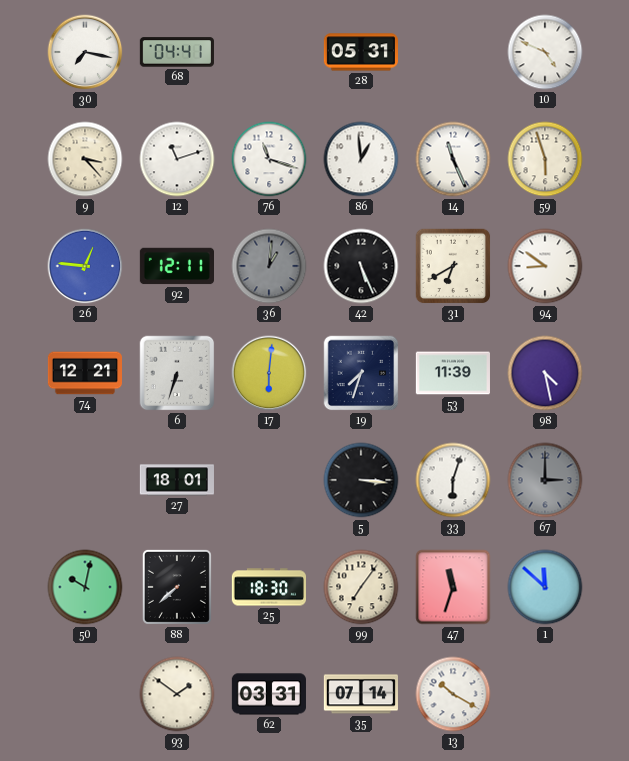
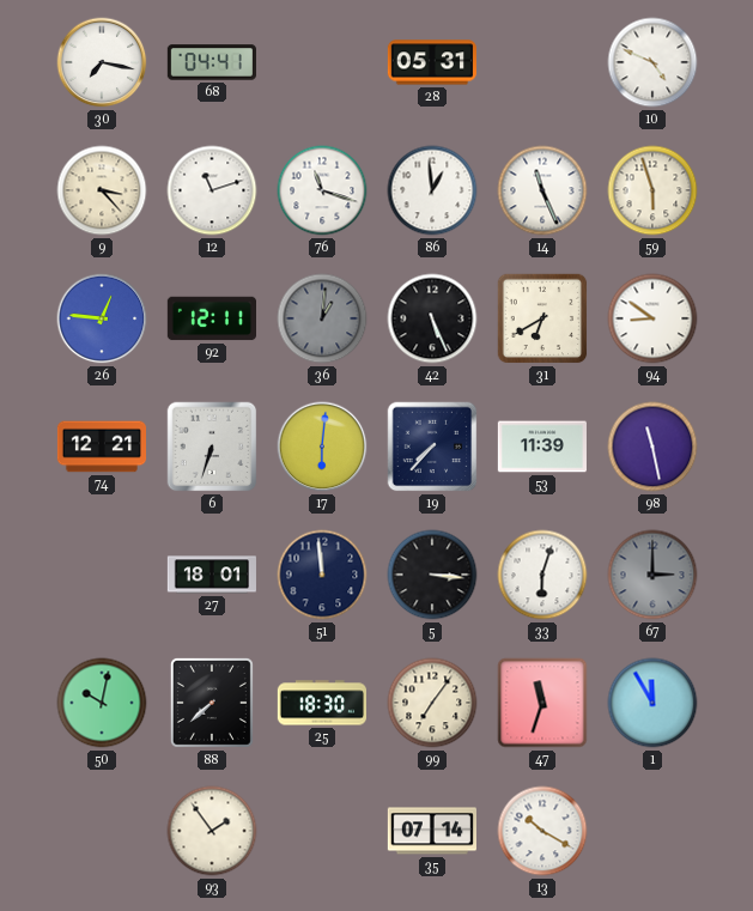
19: 7:33 -> 7:37 (432, 447)
98: 4:28 -> 11:28 (652, 447)
51: none -> 11:59 (322, 575)
1: 11:52 -> 11:55 (652, 703)
93: 1:51 -> 1:54 (212, 831)
62: 03:31 -> none (268, 694)
